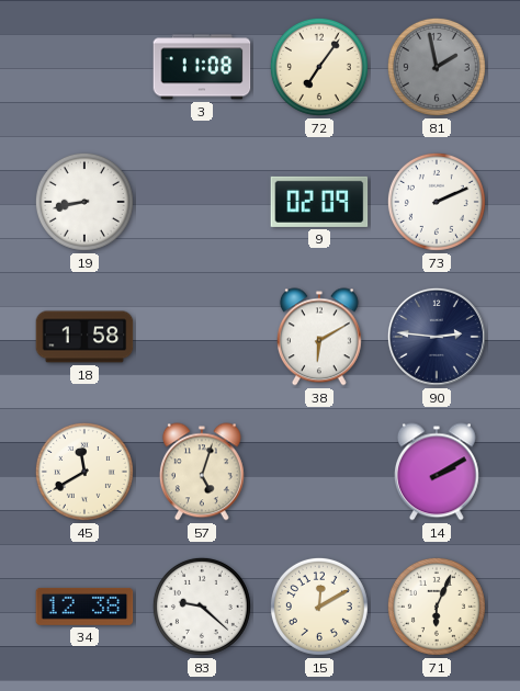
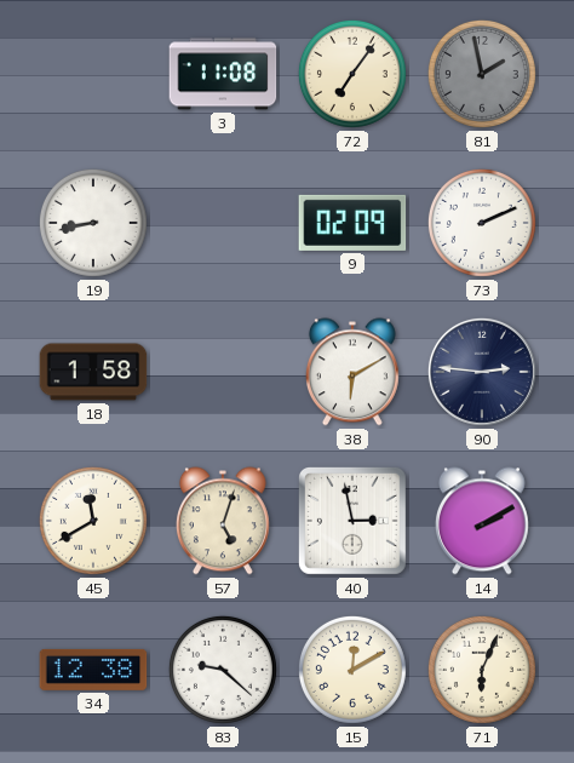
40: none -> 2:58 (352, 521)
